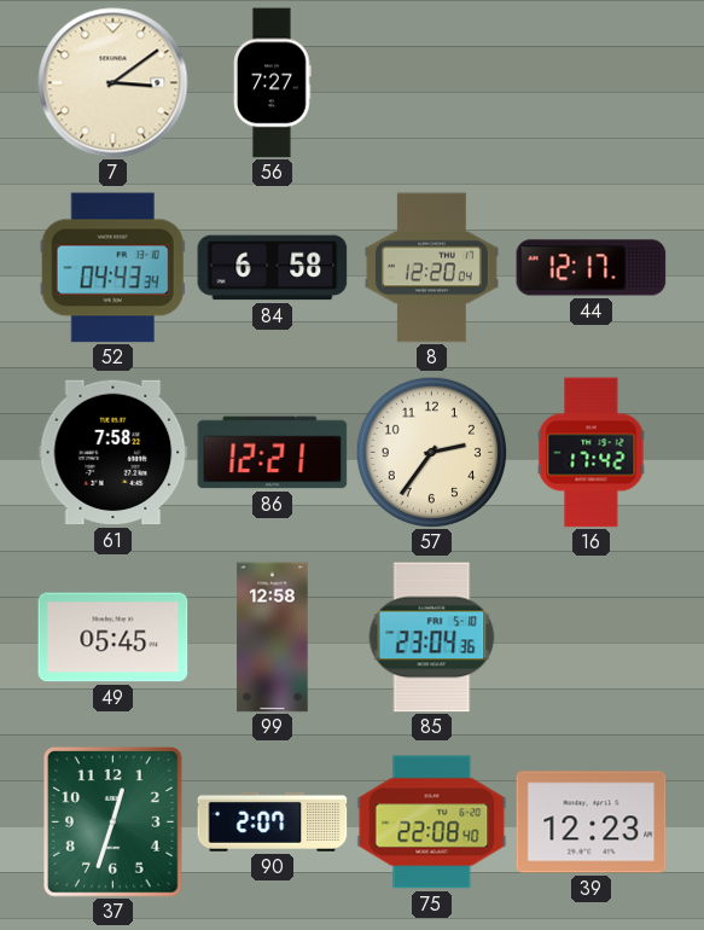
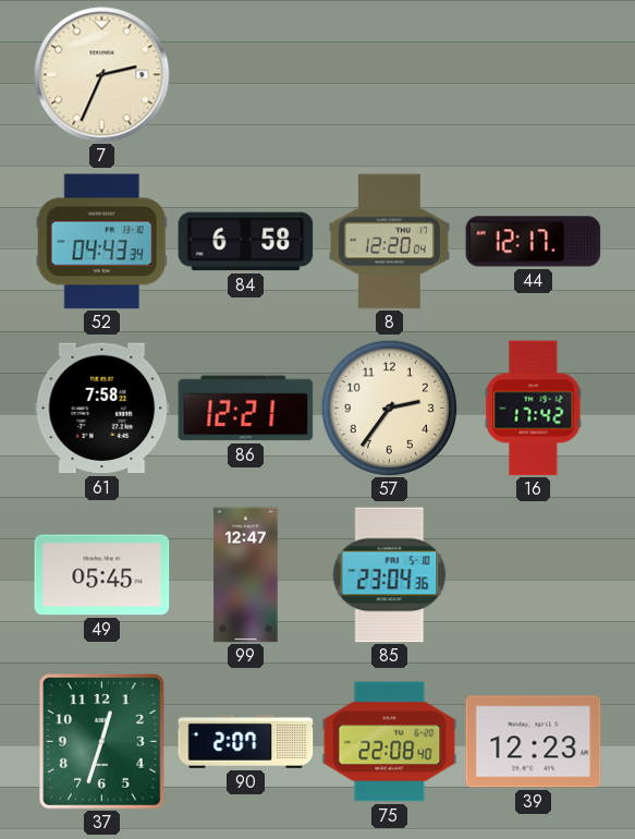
7: 3:09 -> 2:34 (102, 75)
56: 7:27 -> none (273, 83)
99: 12:58 -> 12:47 (246, 575)
